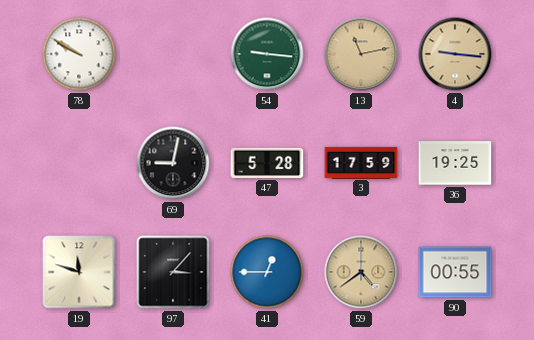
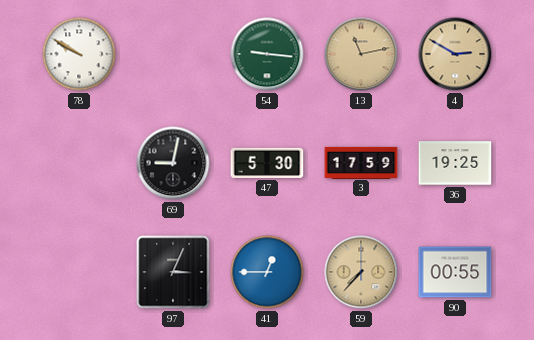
4: 9:16 -> 2:50 (455, 54)
47: 5:28 -> 5:30 (267, 163)
19: 11:48 -> none (79, 272)
97: 3:07 -> 3:04 (173, 272)
59: 4:39 -> 7:37 (361, 272)
